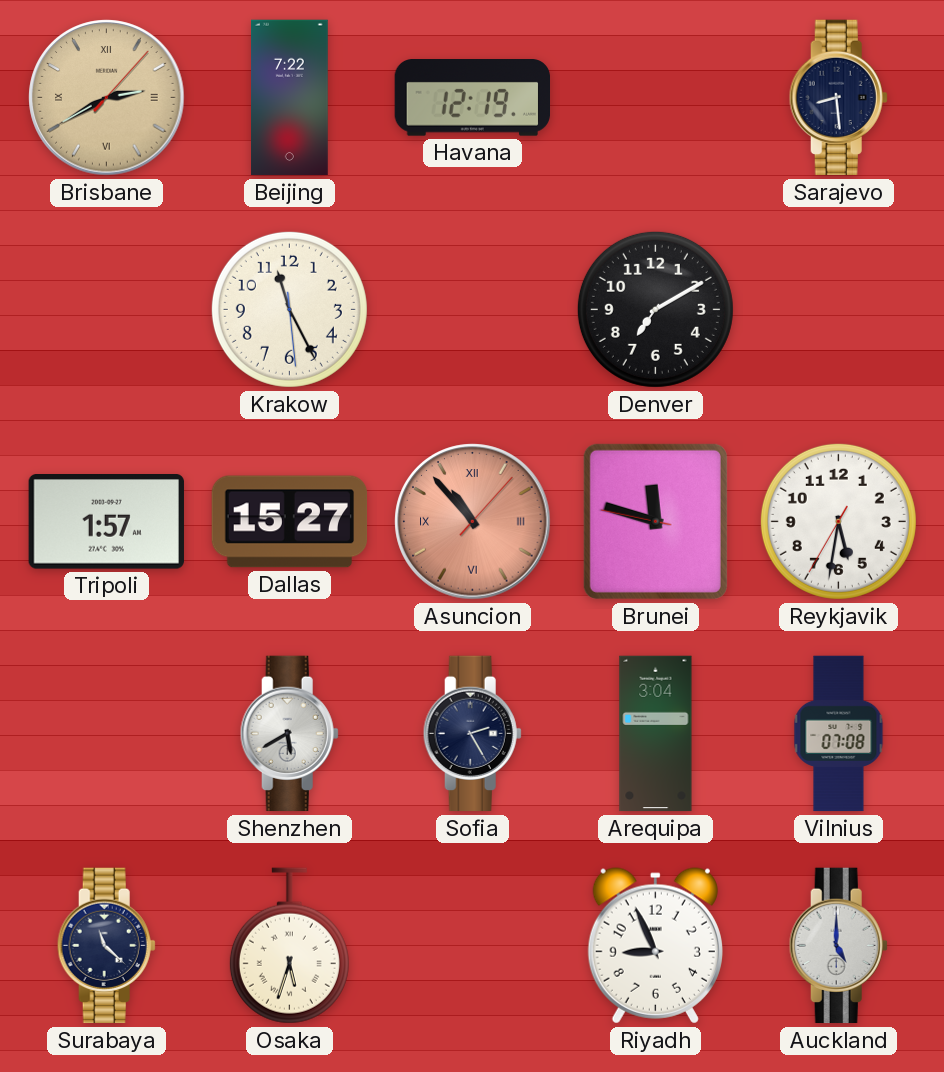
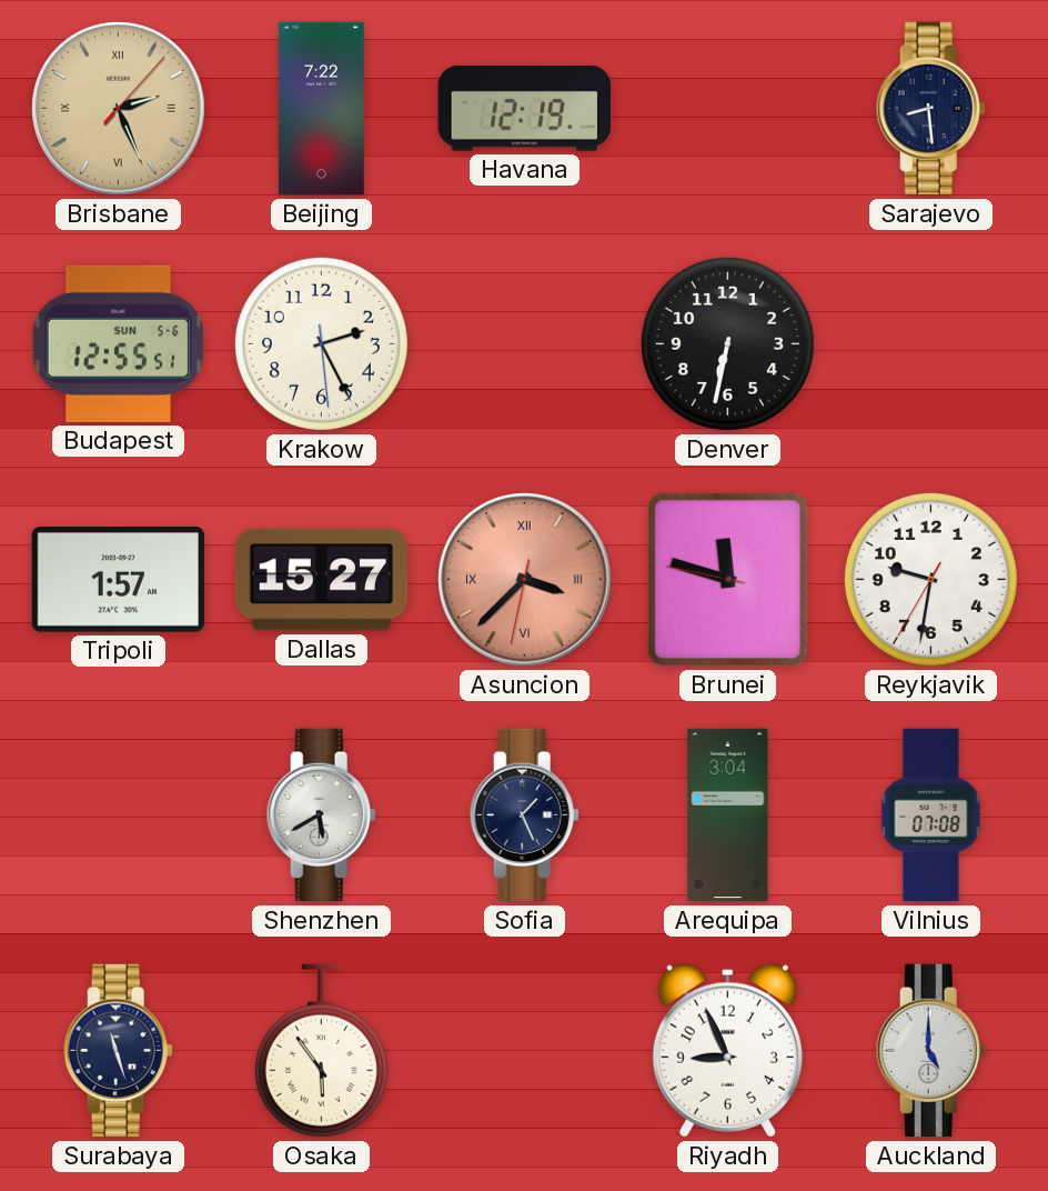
Brisbane: 2:40 -> 2:26 (119, 109)
Budapest: none -> 12:55 (118, 343)
Krakow: 11:25 -> 2:25 (321, 343)
Denver: 7:10 -> 6:32 (727, 343)
Asuncion: 10:53 -> 3:37 (525, 580)
Reykjavik: 5:31 -> 9:31 (930, 579)
Sofia: 2:25 -> 1:26 (524, 815)
Surabaya: 11:22 -> 11:27 (118, 1051)
Osaka: 5:33 -> 5:54 (321, 1051)
